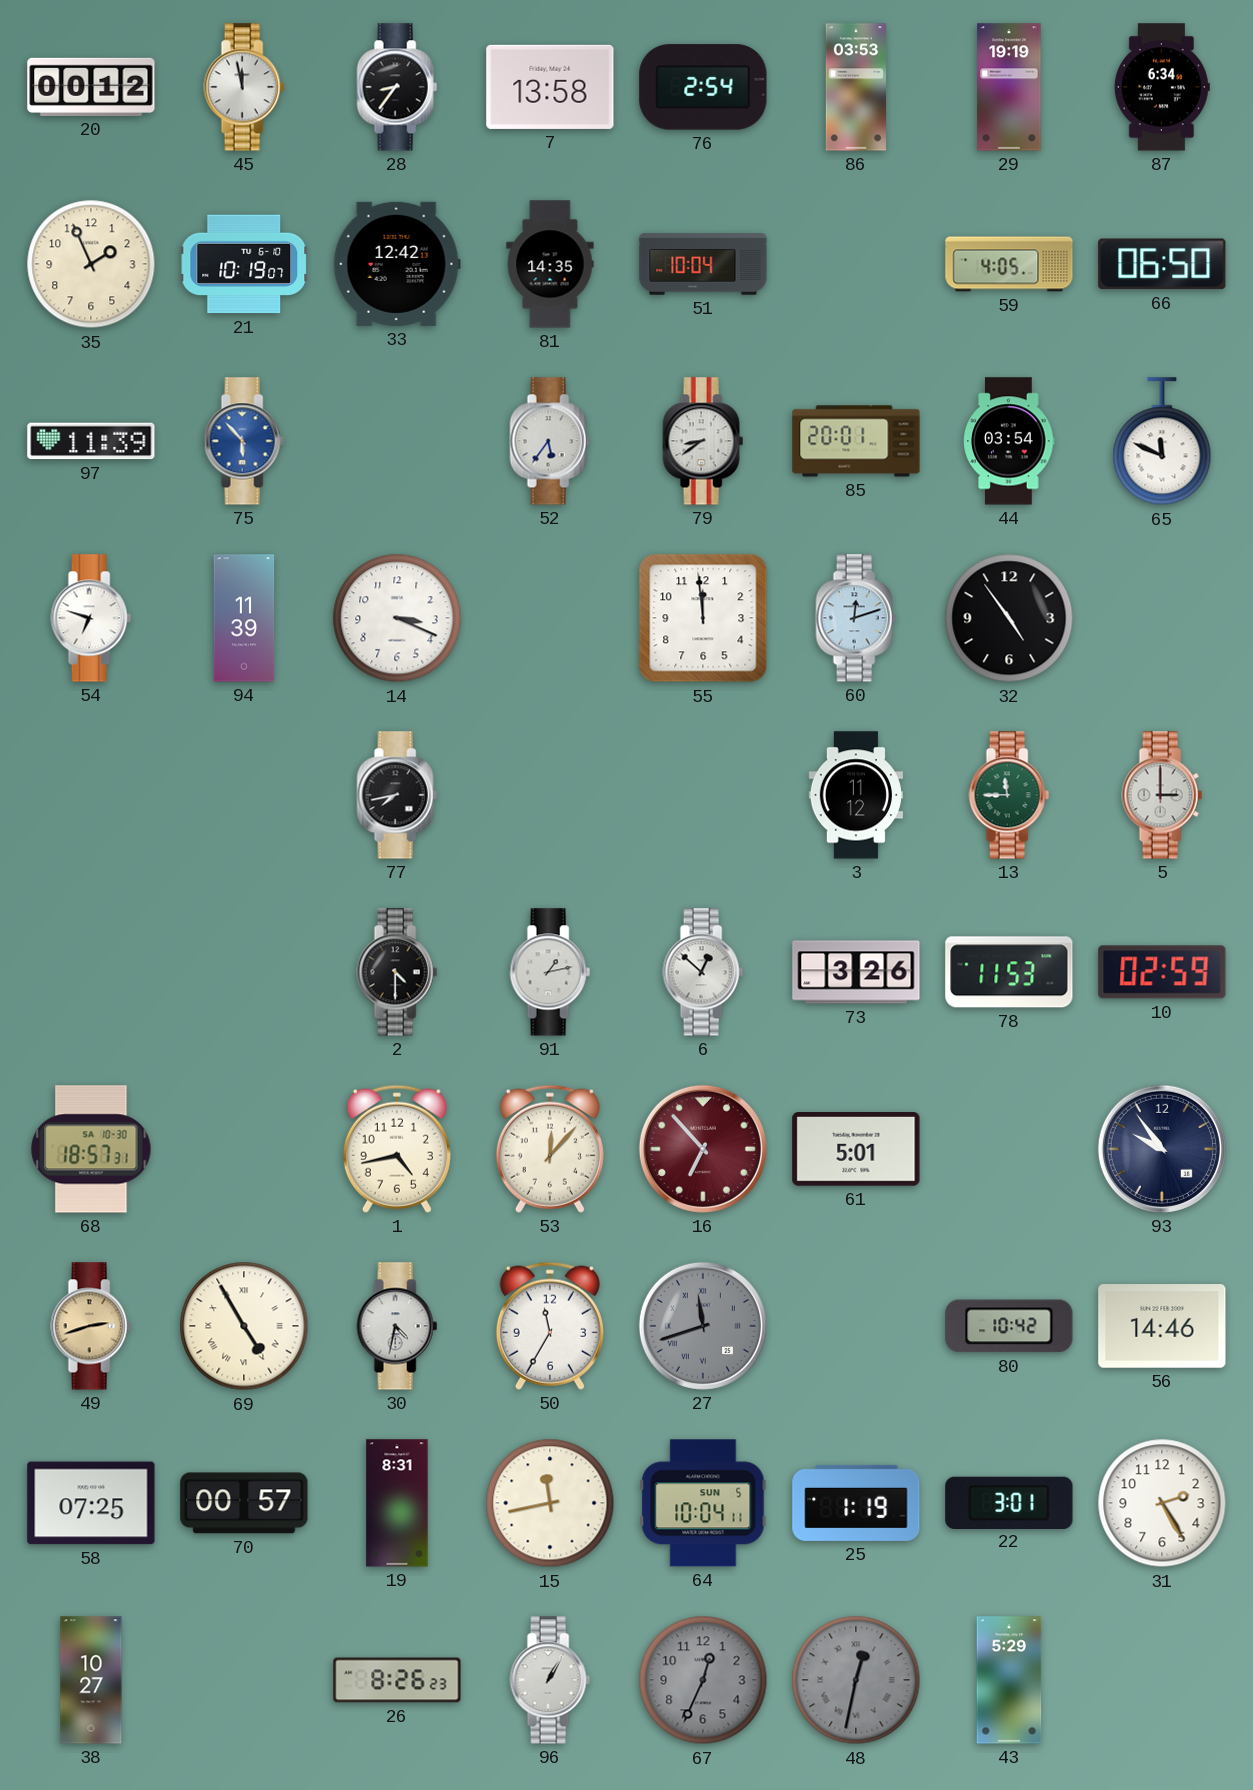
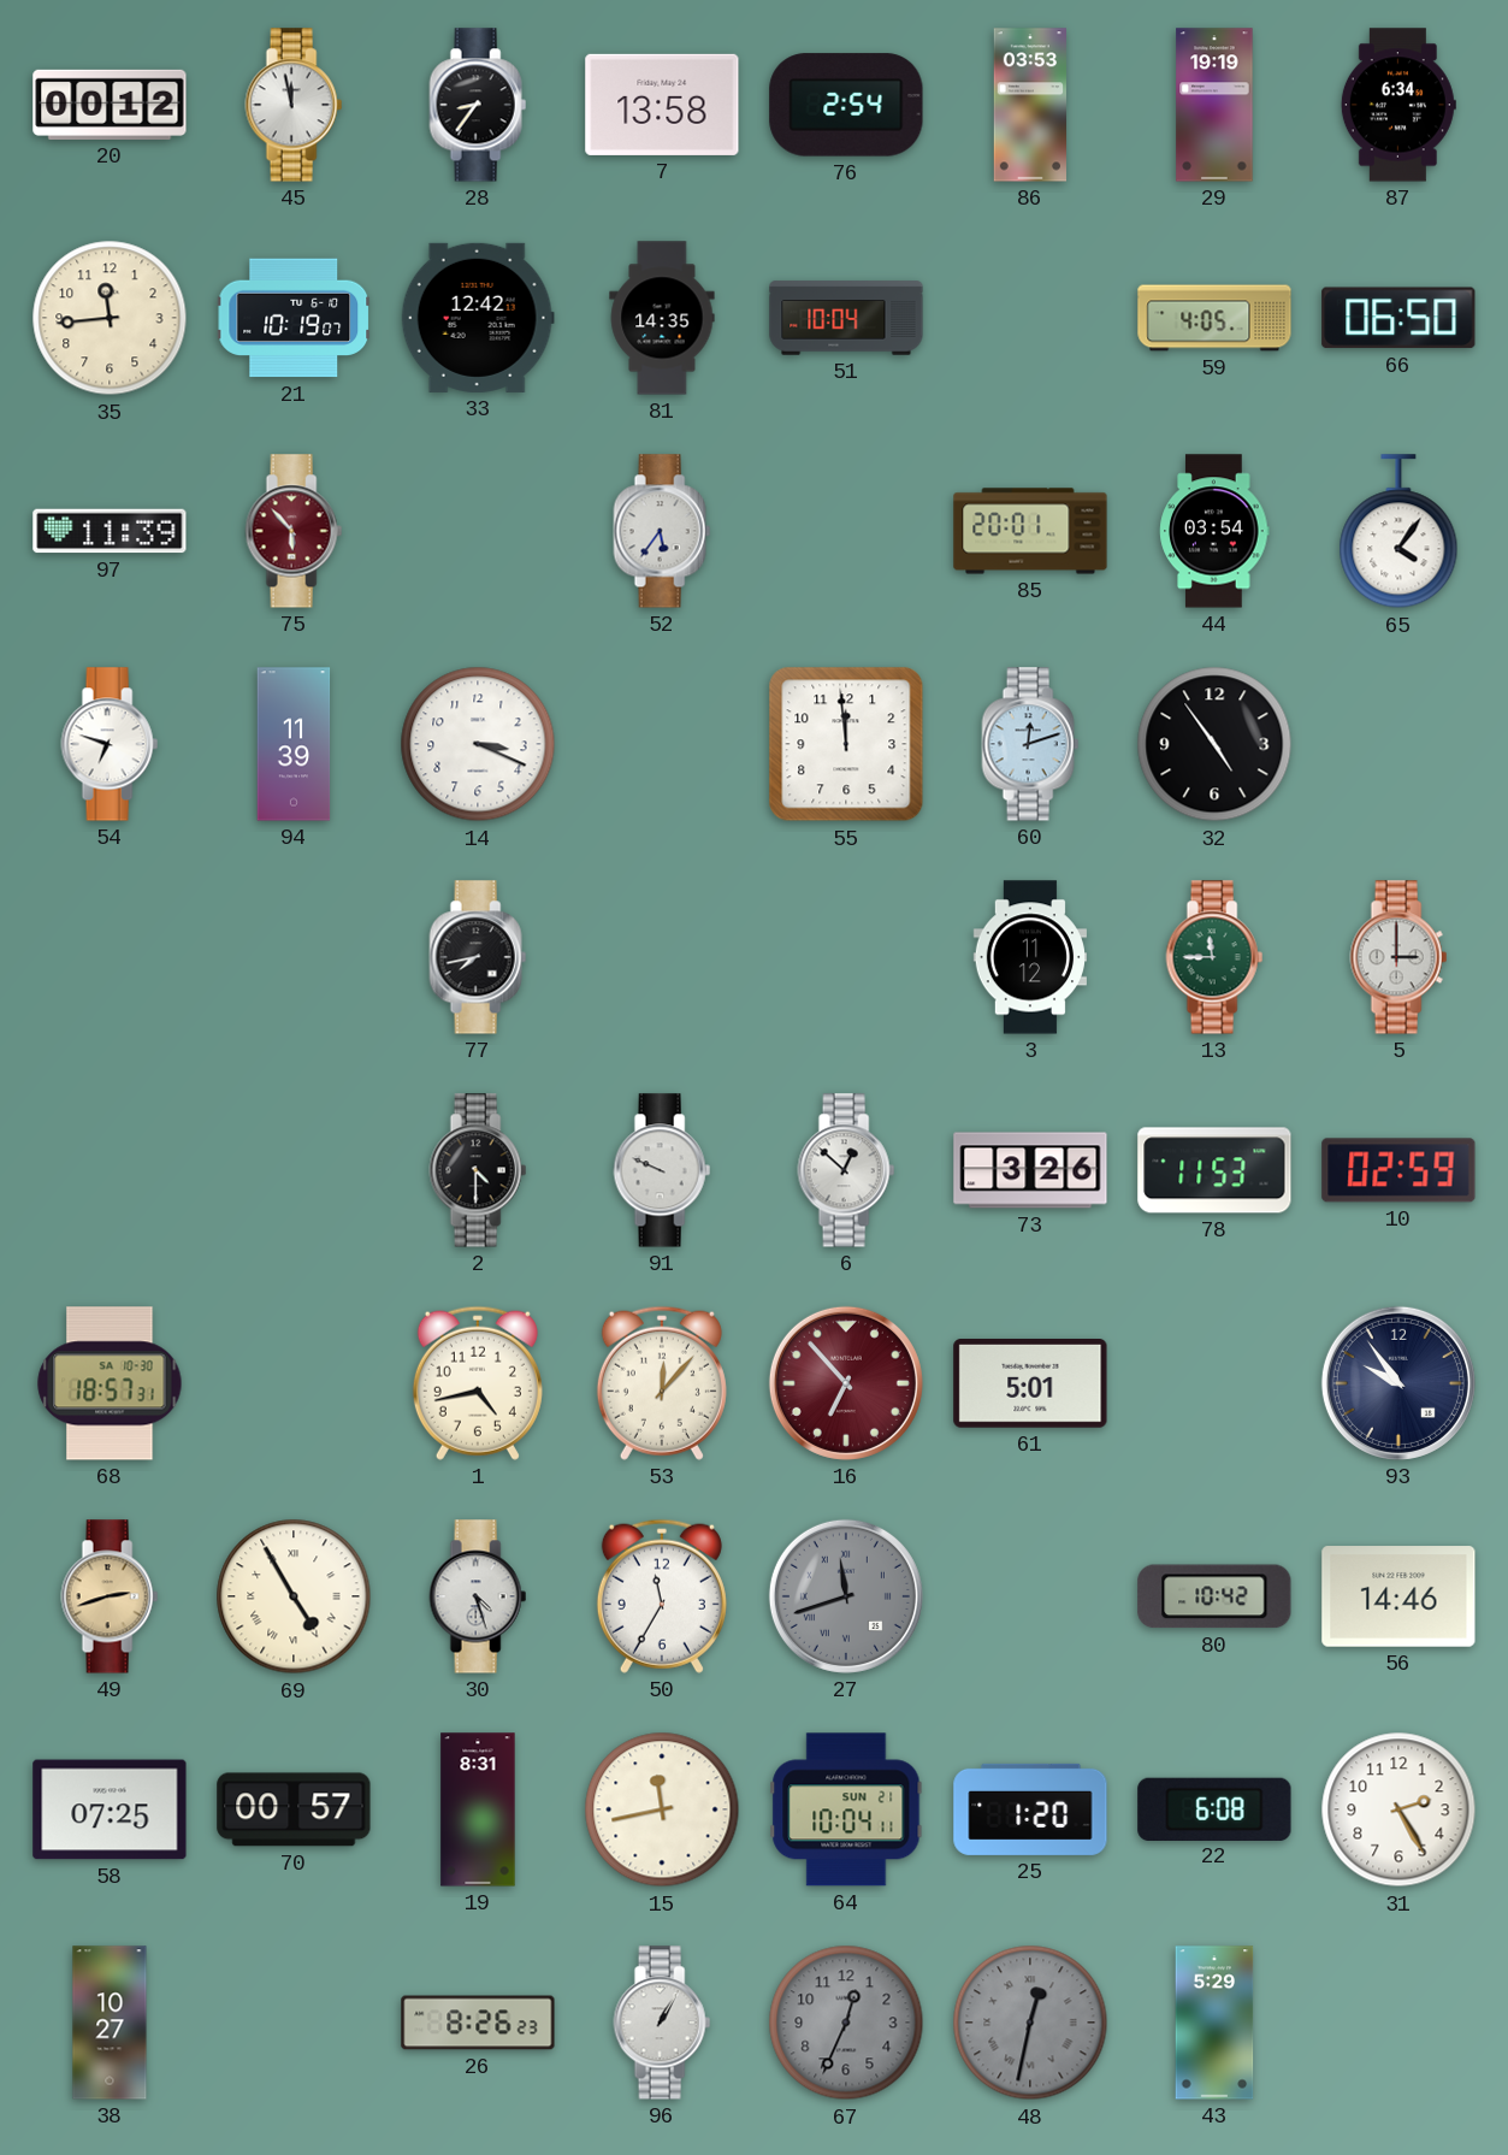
35: 1:56 -> 11:44 (110, 318)
75 dial: blue -> burgundy (294, 531)
79: 8:39 -> none (703, 441)
65: 11:49 -> 4:06 (1398, 532)
91: 1:13 -> 9:49 (662, 1170)
30: 4:32 -> 4:27 (478, 1596)
64 date: SUN 5 -> SUN 21 (846, 1809)
25: 1:19 -> 1:20 (1030, 1809)
22: 3:01 -> 6:08 (1214, 1808)
